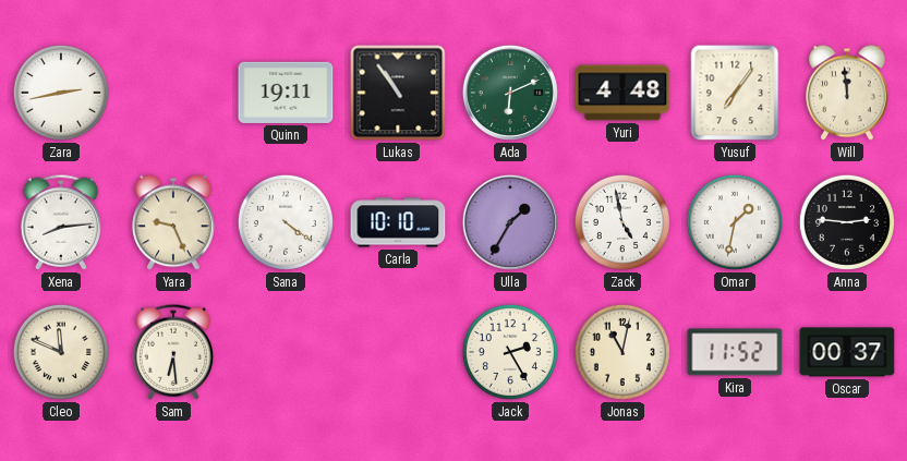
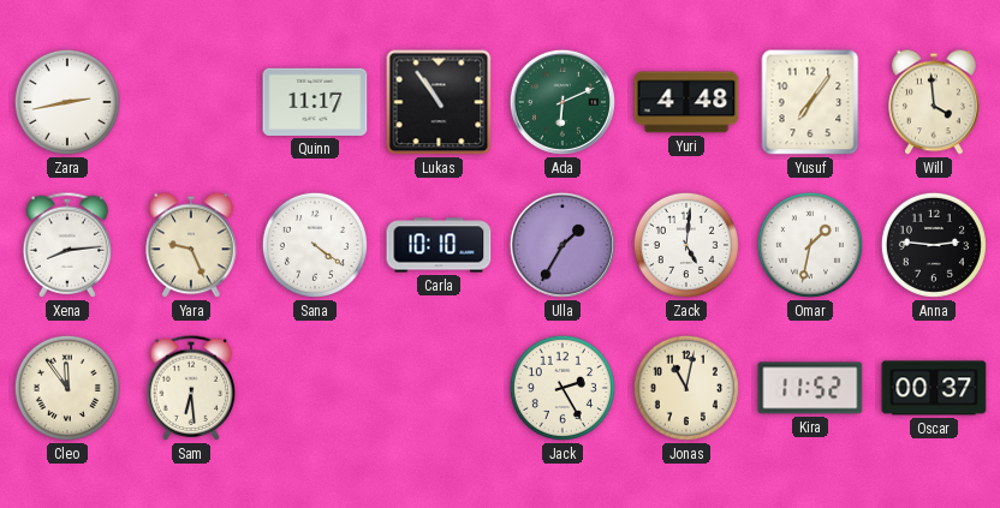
Quinn: 19:11 -> 11:17 (315, 102)
Will: 11:59 -> 3:59 (934, 102)
Zack: 4:58 -> 5:01 (686, 245)
Cleo: 11:49 -> 11:54 (67, 388)
